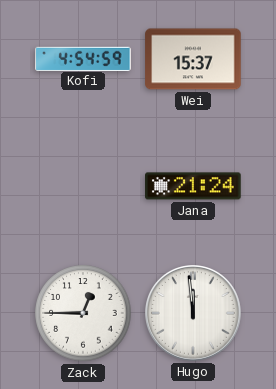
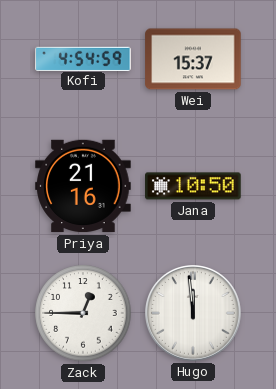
Priya: none -> 21:16 (83, 186)
Jana: 21:24 -> 10:50 (193, 186)
